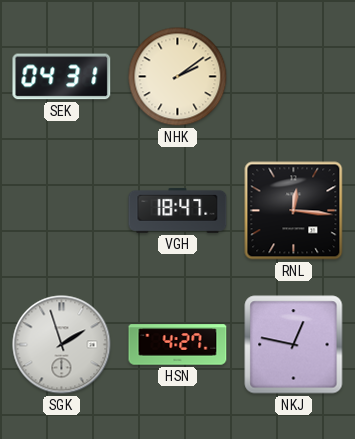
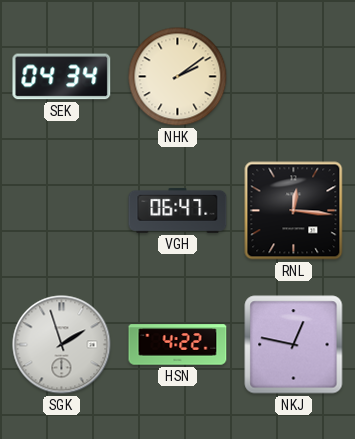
SEK: 04:31 -> 04:34 (62, 77)
VGH: 18:47 -> 06:47 (178, 210)
HSN: 4:27 -> 4:22 (178, 345)
